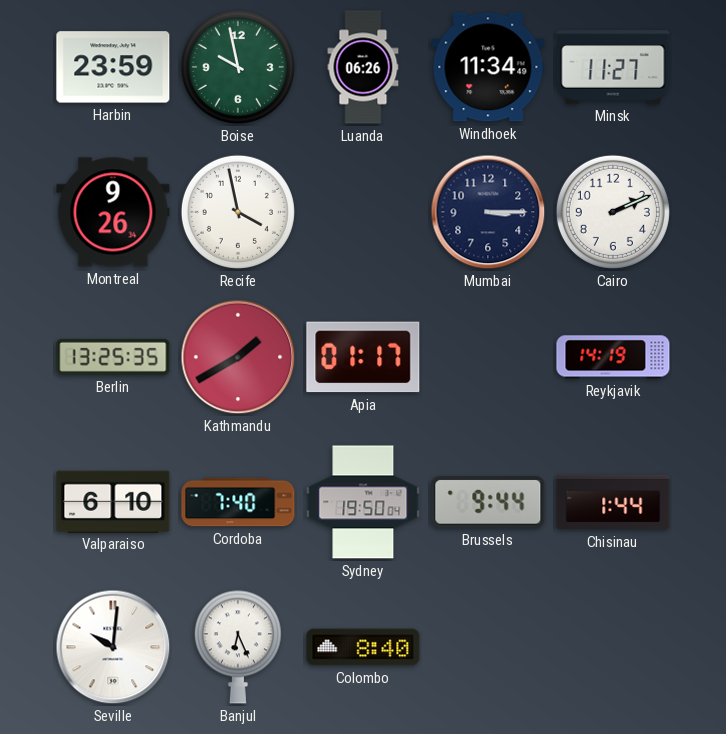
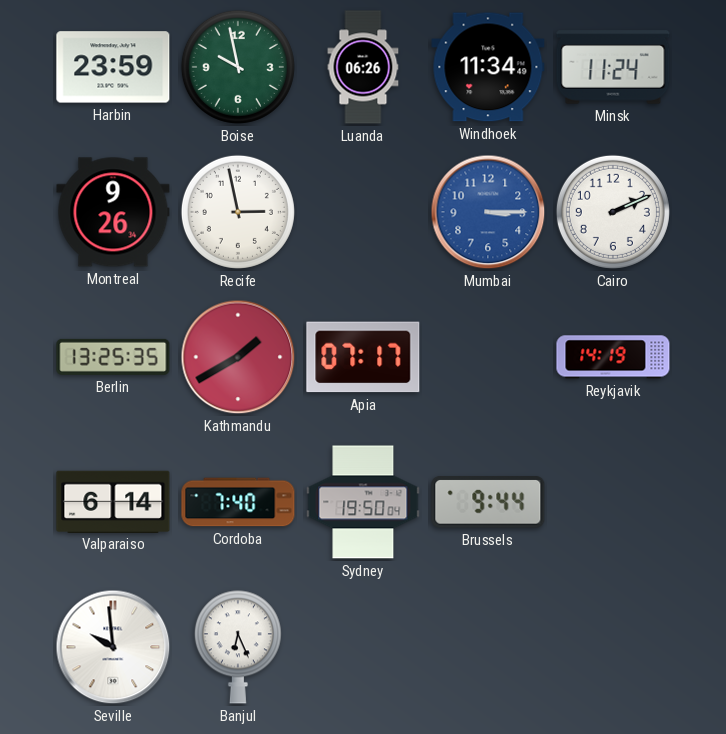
Minsk: 11:27 -> 11:24 (613, 67)
Recife: 3:58 -> 2:58 (238, 212)
Mumbai dial: navy -> blue (488, 212)
Apia: 01:17 -> 07:17 (363, 357)
Valparaiso: 6:10 -> 6:14 (113, 501)
Chisinau: 1:44 -> none (613, 502)
Seville: 10:01 -> 9:59 (113, 647)
Colombo: 8:40 -> none (363, 647)
